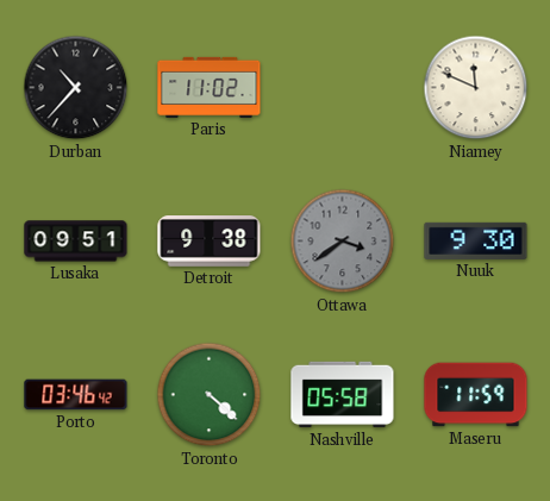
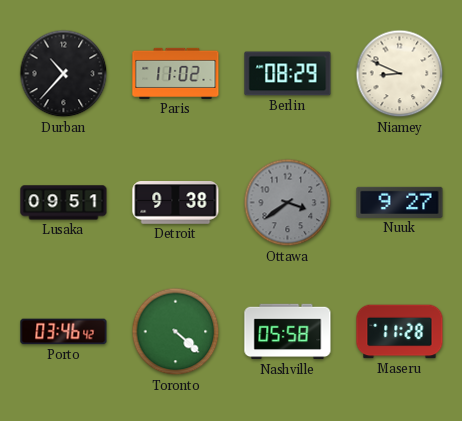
Berlin: none -> 08:29 (288, 74)
Niamey: 11:49 -> 8:49 (400, 74)
Nuuk: 9:30 -> 9:27 (400, 202)
Maseru: 11:59 -> 11:28 (400, 332)
